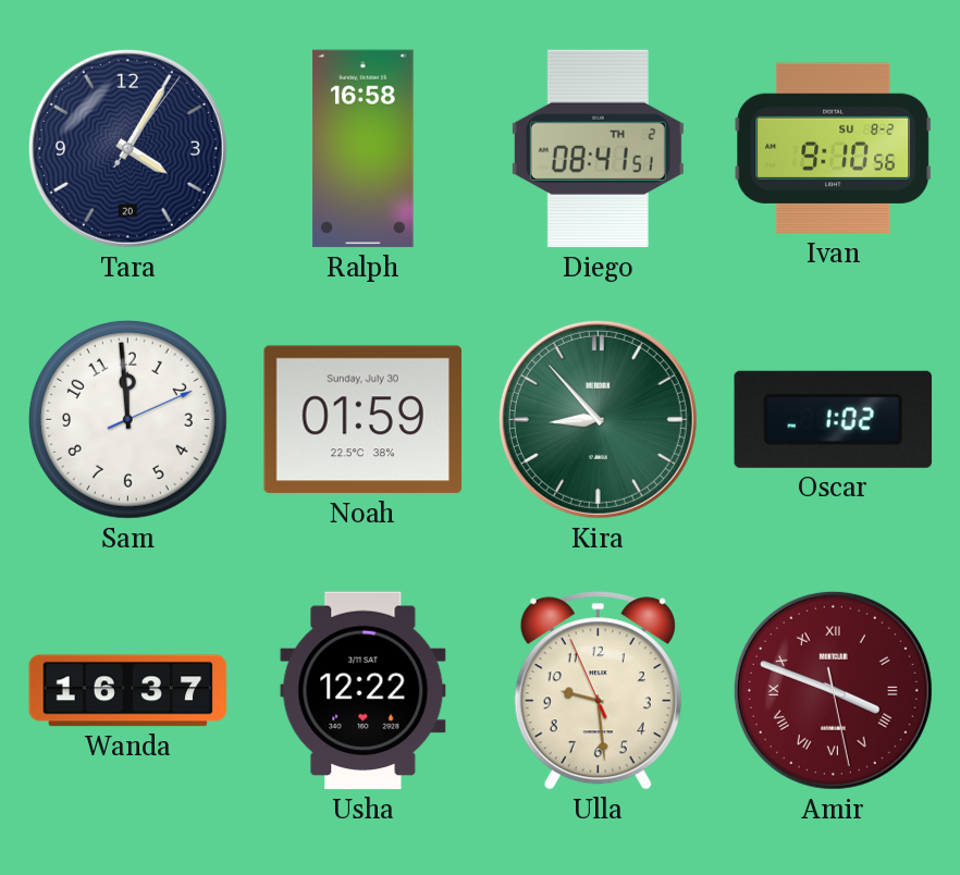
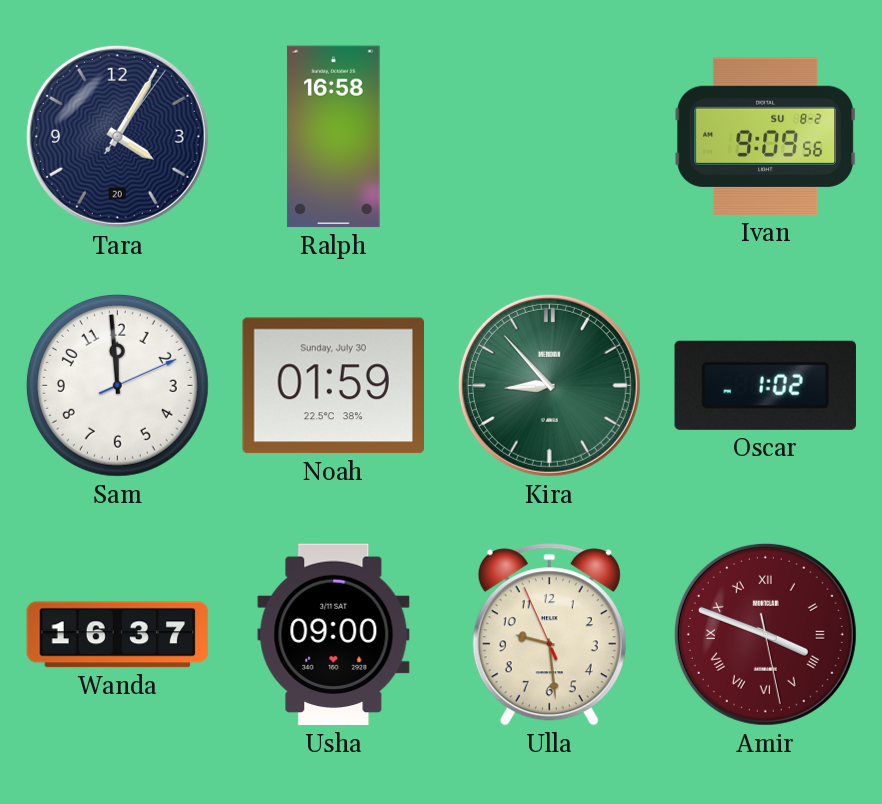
Diego: 08:41 -> none (598, 149)
Ivan: 9:10 -> 9:09 (766, 136)
Usha: 12:22 -> 09:00 (334, 635)
